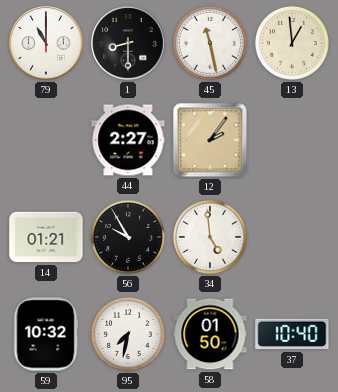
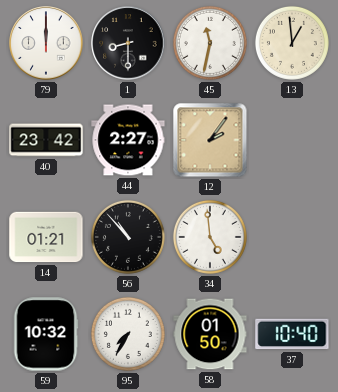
79: 11:00 -> 12:00 (46, 43)
45: 11:28 -> 11:32 (210, 43)
40: none -> 23:42 (46, 140)
56: 9:55 -> 10:53 (128, 237)
95: 7:32 -> 7:35 (128, 334)
